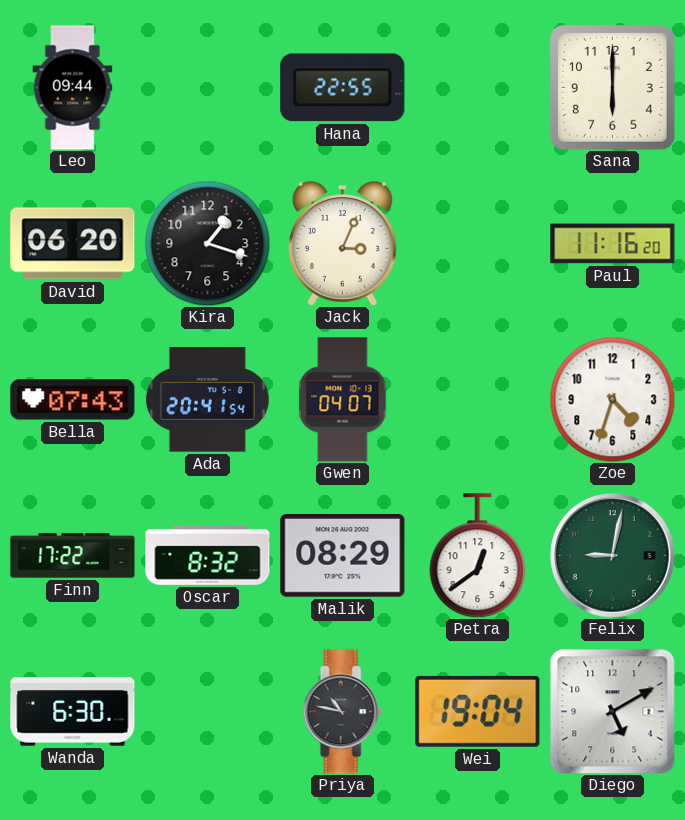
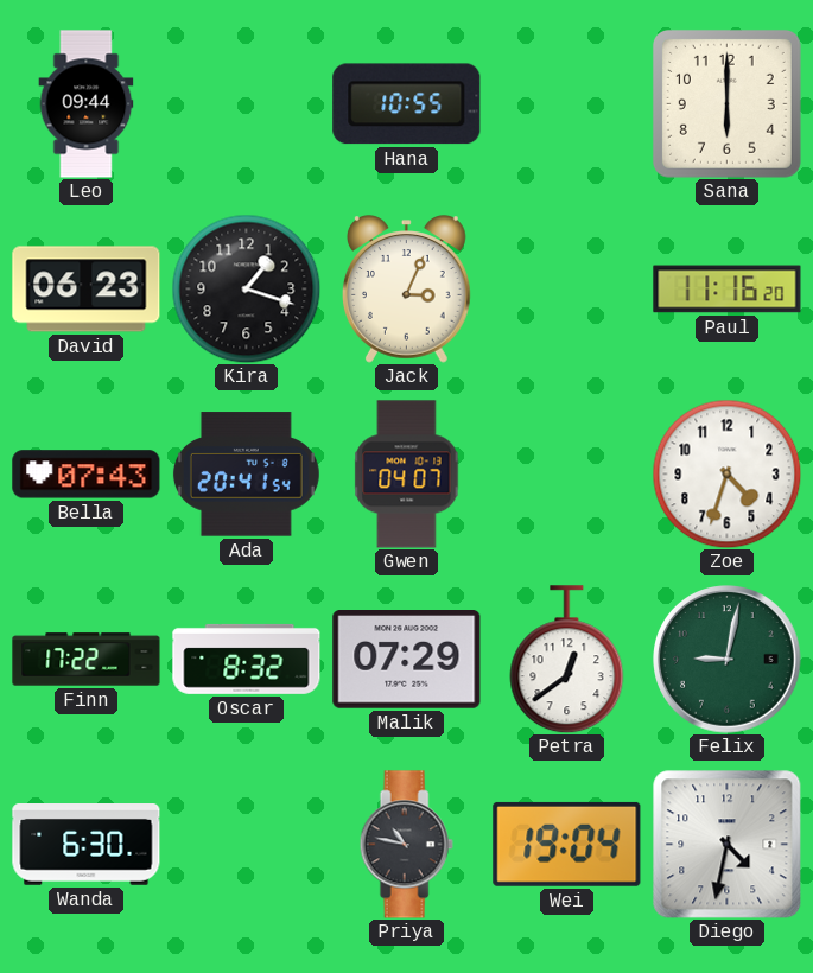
Hana: 22:55 -> 10:55 (407, 104)
David: 06:20 -> 06:23 (87, 290)
Malik: 08:29 -> 07:29 (407, 660)
Diego: 5:10 -> 4:32 (726, 844)
